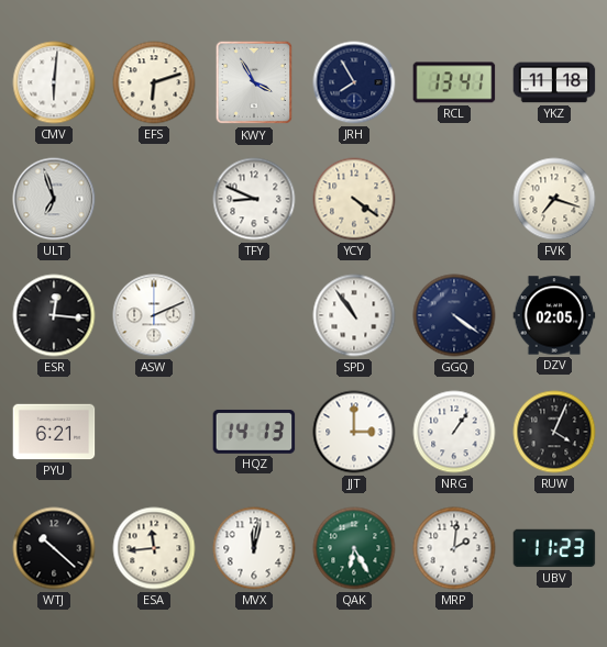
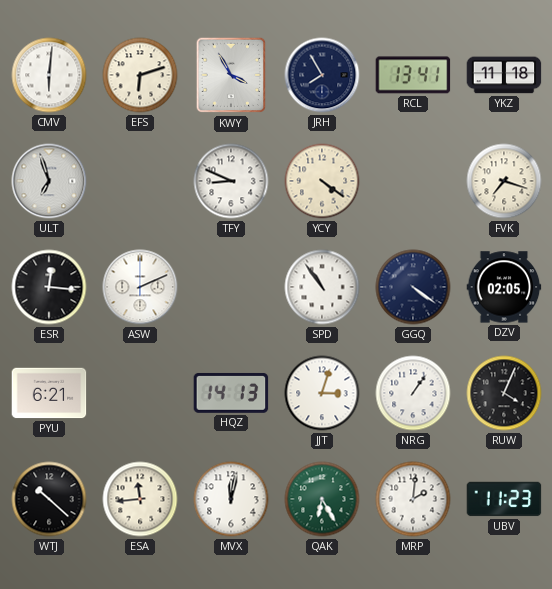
JJT: 3:00 -> 3:03 (322, 393)
